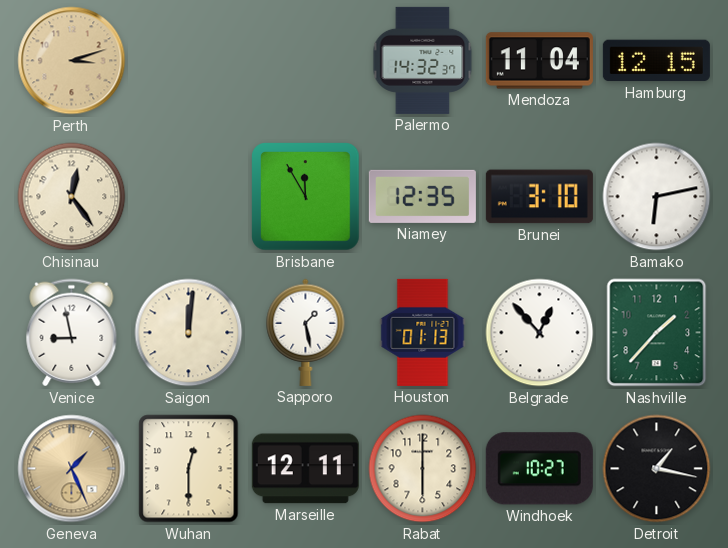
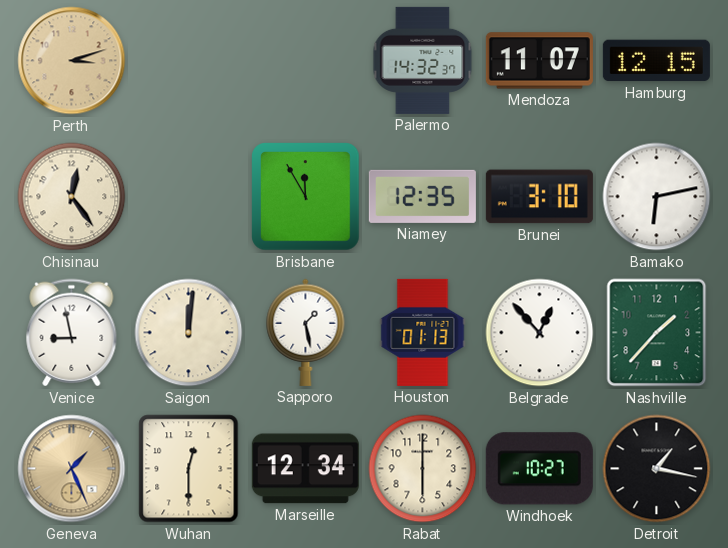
Mendoza: 11:04 -> 11:07 (539, 61)
Marseille: 12:11 -> 12:34 (305, 469)
